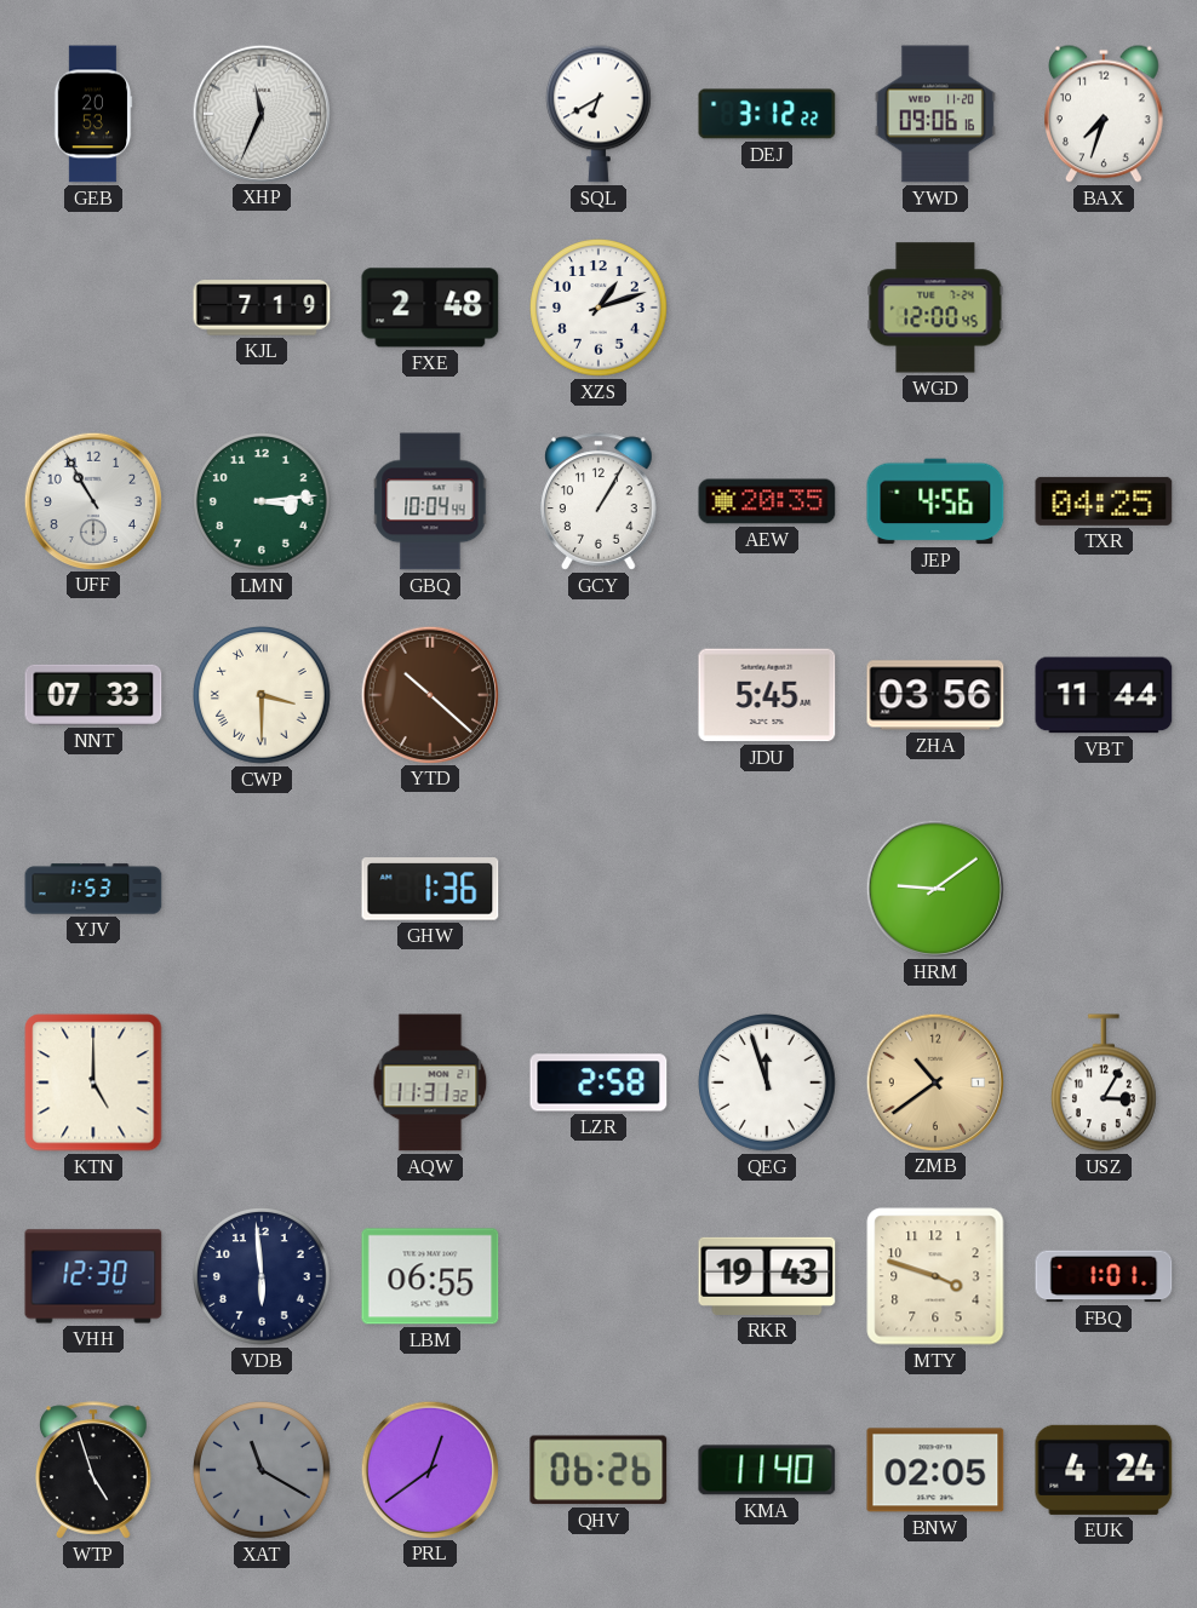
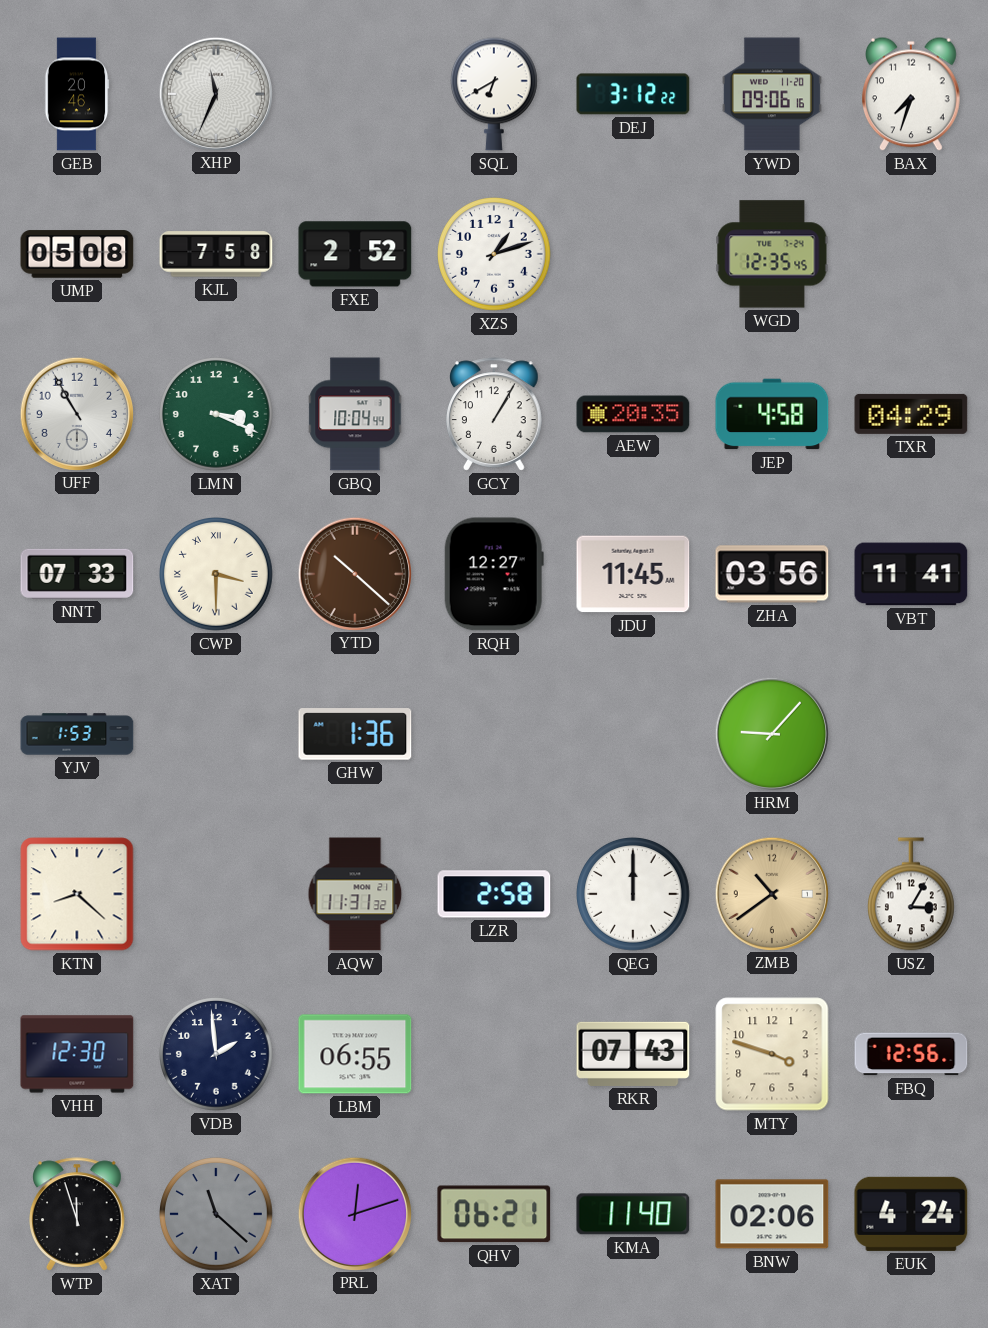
GEB: 20:53 -> 20:46 (77, 94)
UMP: none -> 05:08 (77, 254)
KJL: 7:19 -> 7:58 (216, 254)
FXE: 2:48 -> 2:52 (355, 254)
WGD: 12:00 -> 12:35 (772, 254)
LMN: 3:14 -> 3:19 (216, 414)
JEP: 4:56 -> 4:58 (772, 414)
TXR: 04:25 -> 04:29 (911, 414)
RQH: none -> 12:27 (494, 574)
JDU: 5:45 -> 11:45 (633, 574)
VBT: 11:44 -> 11:41 (911, 574)
HRM: 9:09 -> 9:07 (771, 733)
KTN: 5:00 -> 8:22 (77, 894)
QEG: 11:57 -> 12:00 (633, 894)
VDB: 5:59 -> 1:59 (216, 1054)
RKR: 19:43 -> 07:43 (633, 1054)
FBQ: 1:01 -> 12:56 (911, 1054)
WTP: 4:57 -> 11:57 (78, 1214)
XAT: 11:20 -> 11:22 (216, 1214)
PRL: 12:39 -> 12:12 (354, 1213)
QHV: 06:26 -> 06:21 (494, 1214)
BNW: 02:05 -> 02:06 (772, 1214)
